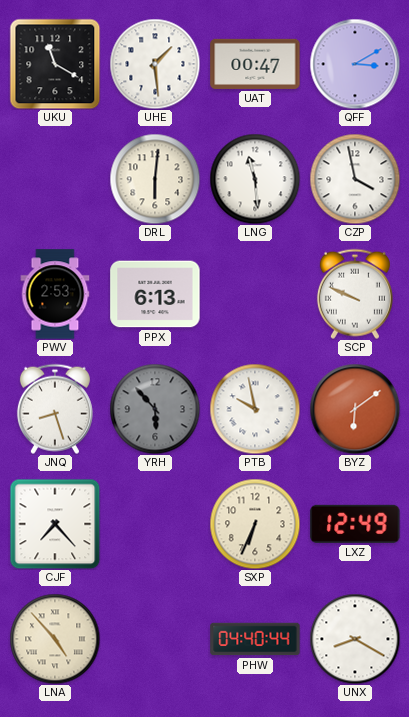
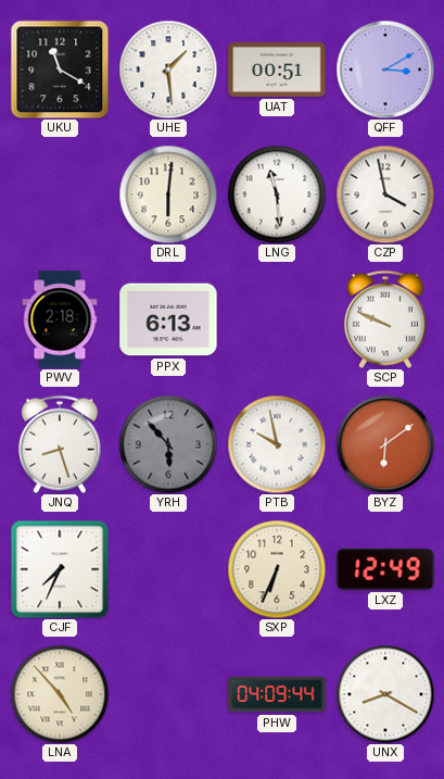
UAT: 00:47 -> 00:51 (277, 70)
PWV: 2:53 -> 2:18 (60, 319)
CJF: 7:23 -> 7:34 (60, 569)
PHW: 04:40 -> 04:09 (277, 694)
